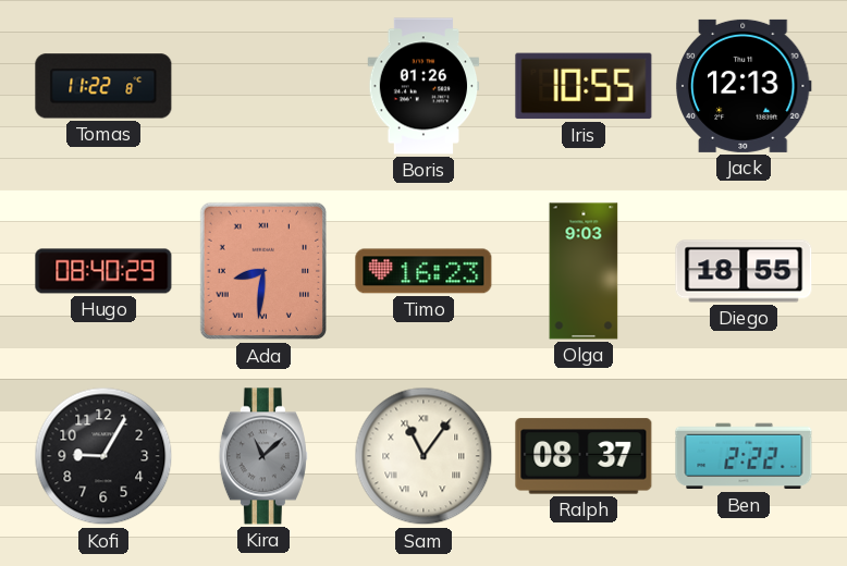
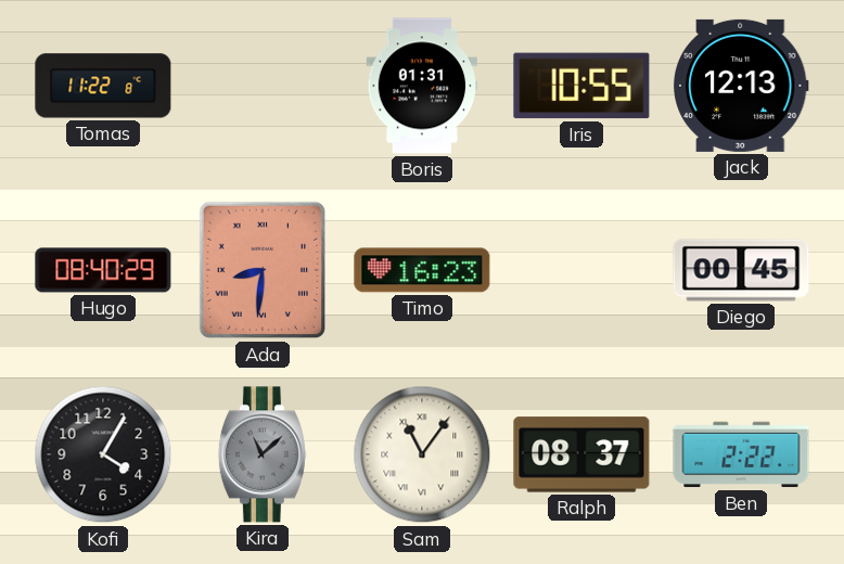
Boris: 01:26 -> 01:31 (422, 86)
Olga: 9:03 -> none (584, 271)
Diego: 18:55 -> 00:45 (741, 270)
Kofi: 9:05 -> 4:05 (103, 454)
